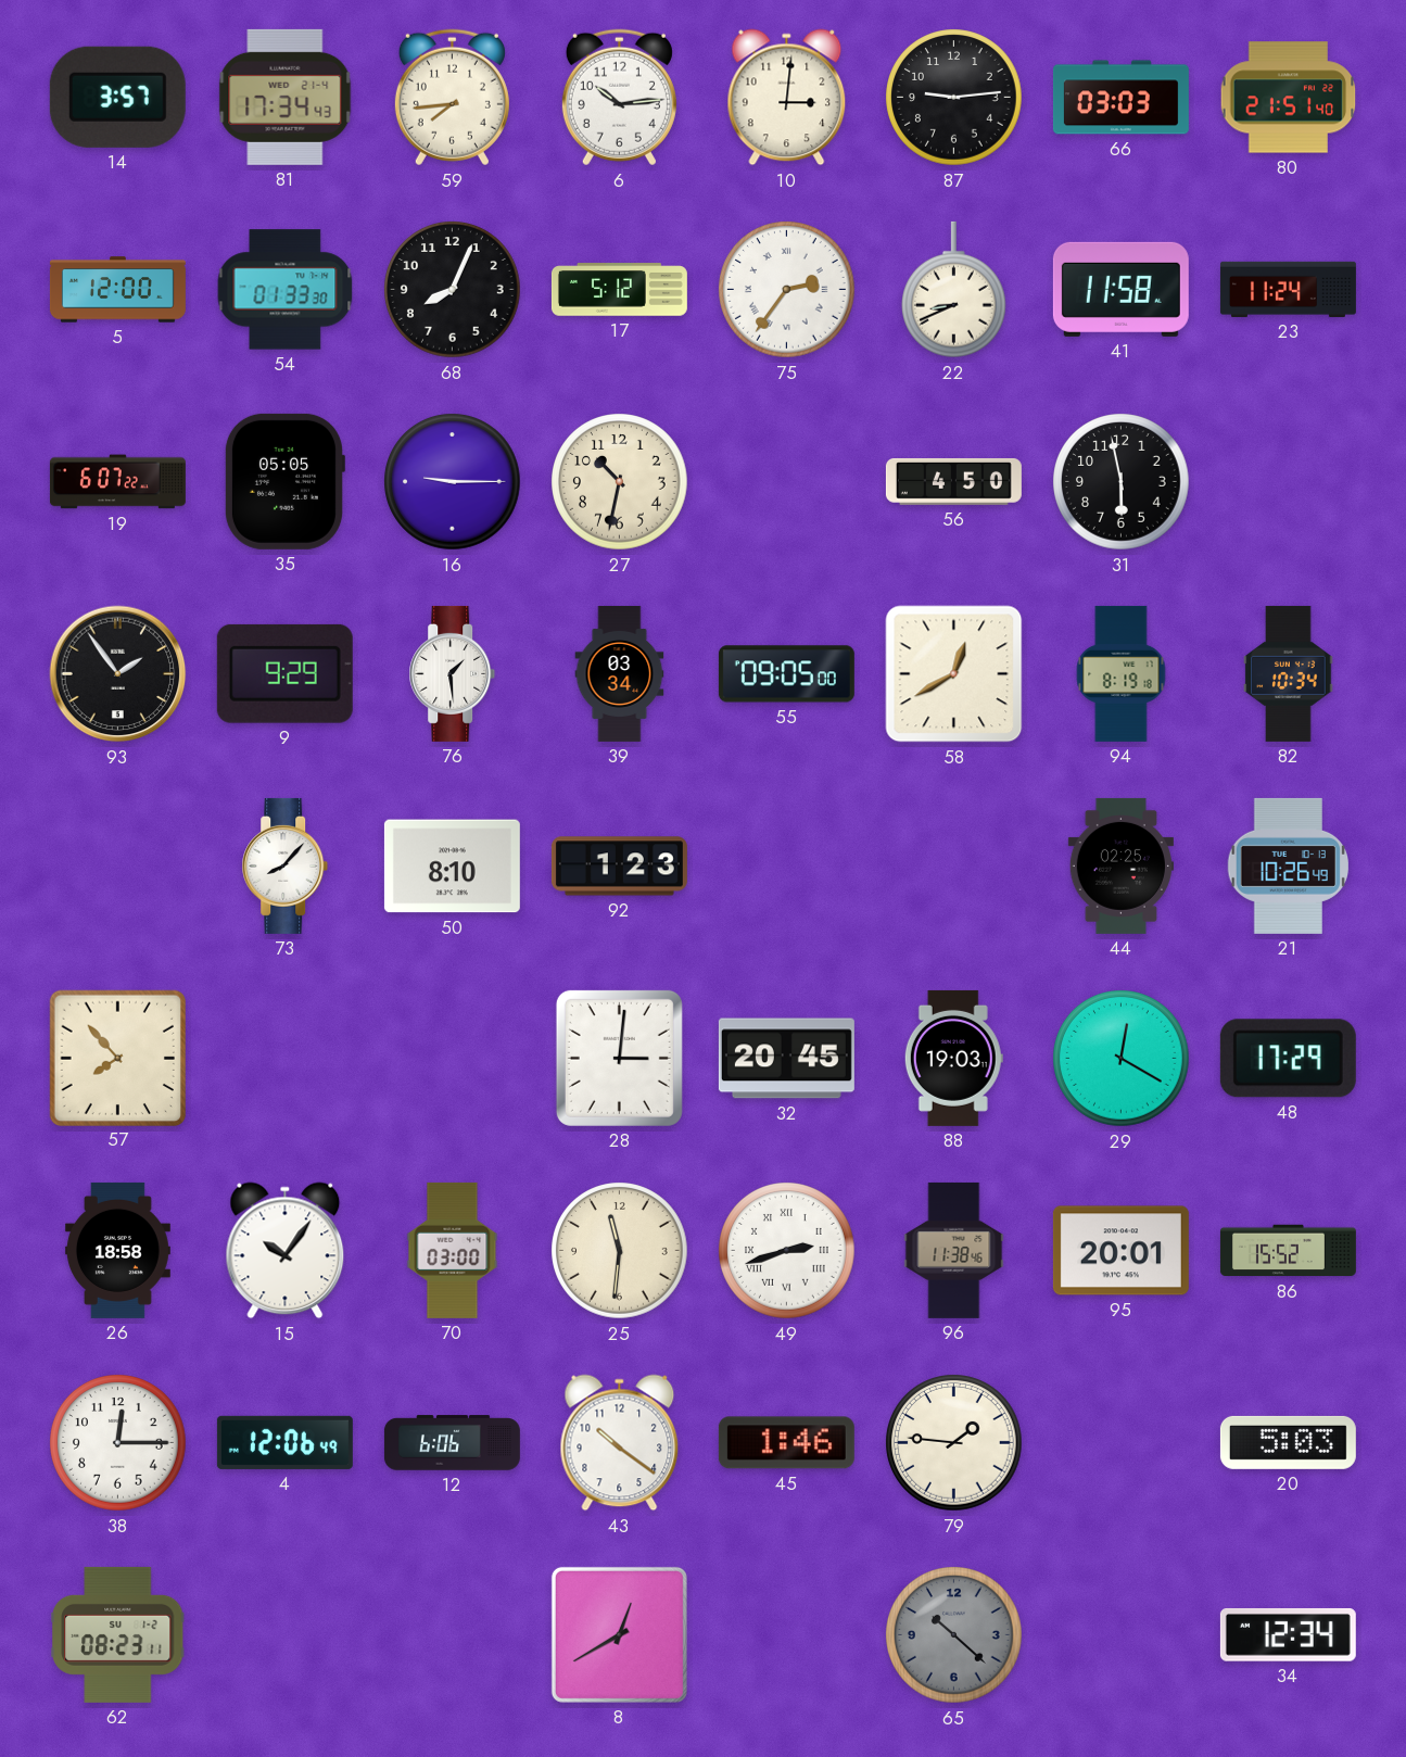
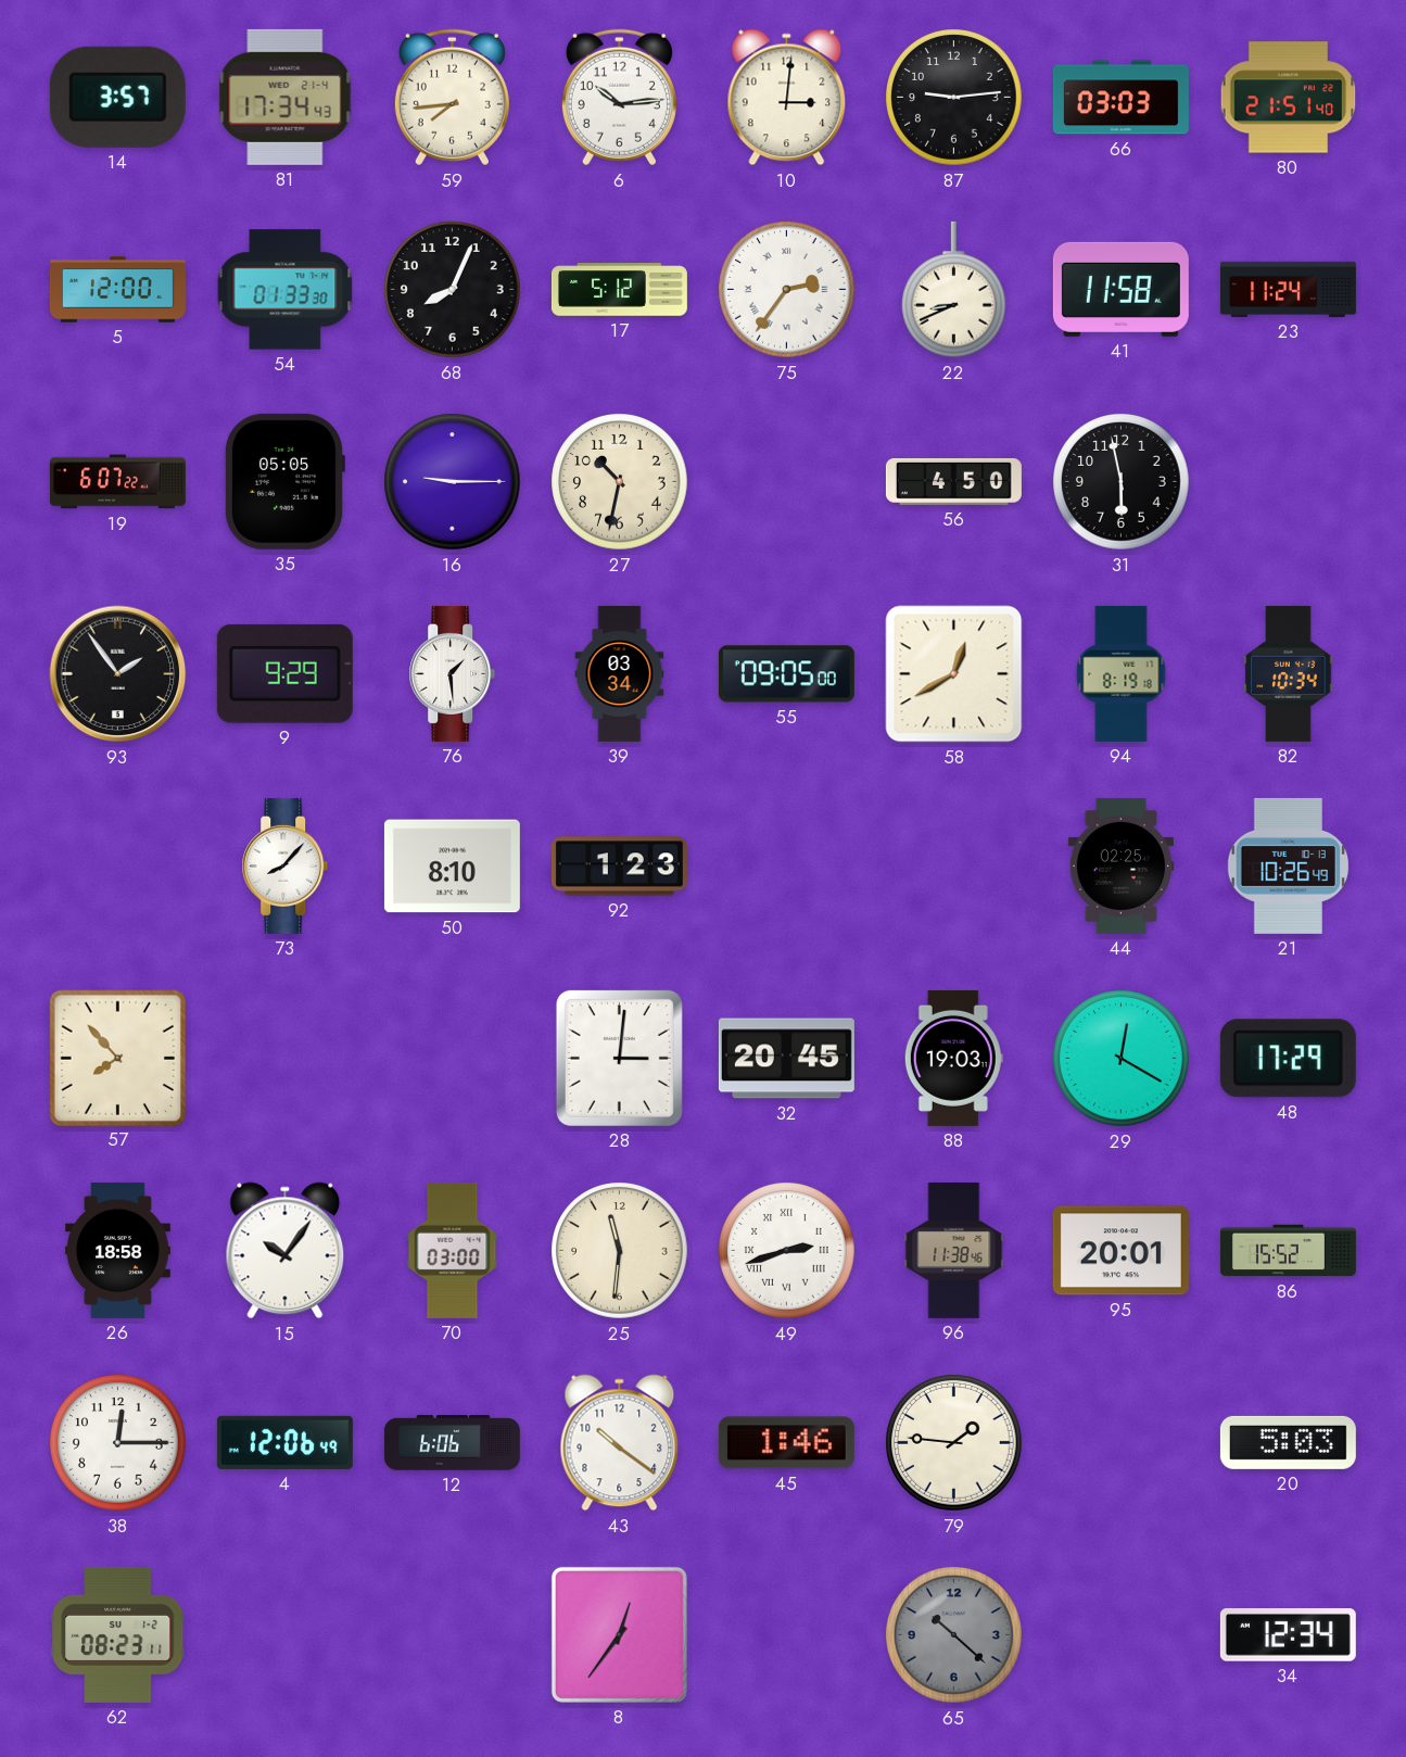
8: 12:40 -> 12:36 (619, 1634)
